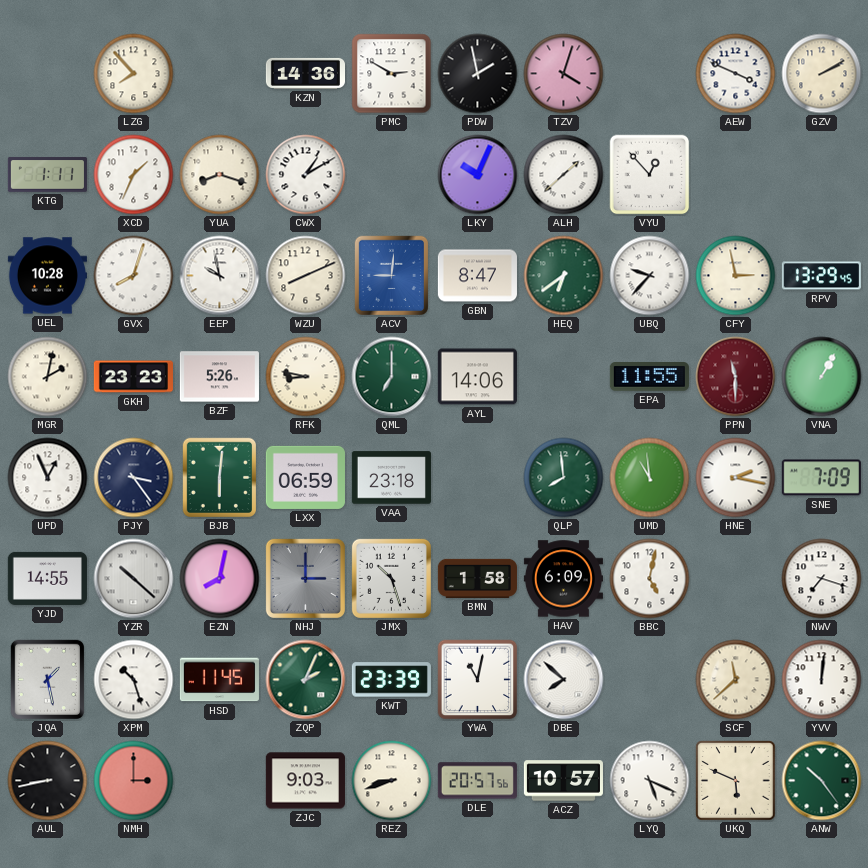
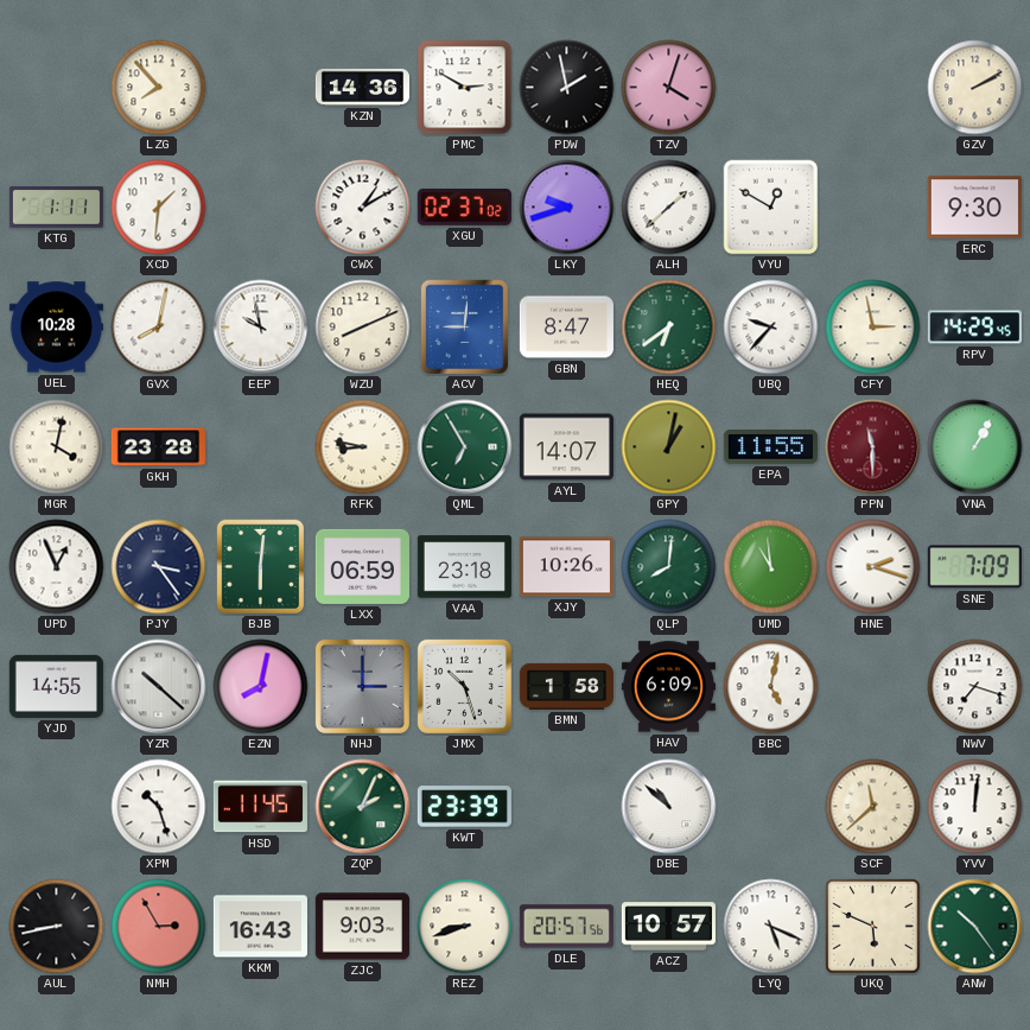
AEW: 3:49 -> none (736, 74)
XCD: 1:34 -> 1:31 (159, 208)
YUA: 8:18 -> none (220, 175)
XGU: none -> 02:37 (464, 206)
LKY: 10:04 -> 9:42 (567, 208)
VYU: 12:53 -> 12:50 (771, 208)
ERC: none -> 9:30 (974, 208)
GVX: 8:03 -> 8:02 (159, 328)
RPV: 13:29 -> 14:29 (974, 328)
MGR: 2:02 -> 4:02 (57, 447)
GKH: 23:23 -> 23:28 (158, 447)
BZF: 5:26 -> none (219, 377)
QML: 7:00 -> 6:55 (465, 447)
AYL: 14:06 -> 14:07 (566, 447)
GPY: none -> 1:02 (669, 447)
XJY: none -> 10:26 (566, 567)
QLP: 7:59 -> 8:01 (669, 567)
HNE: 2:17 -> 2:18 (873, 567)
JQA: 1:28 -> none (47, 680)
YWA: 11:02 -> none (478, 680)
DBE: 7:52 -> 10:52 (669, 807)
NMH: 3:00 -> 2:55 (159, 927)
KKM: none -> 16:43 (260, 927)
